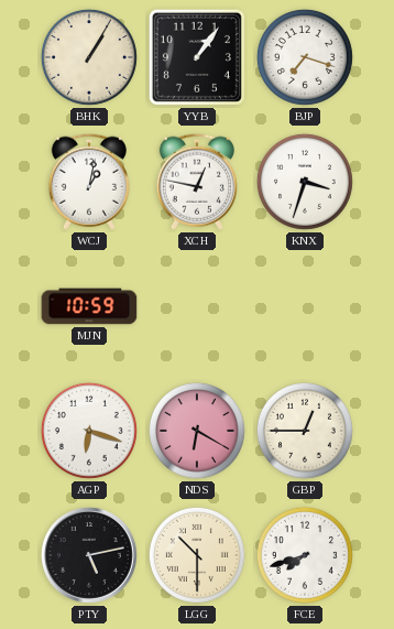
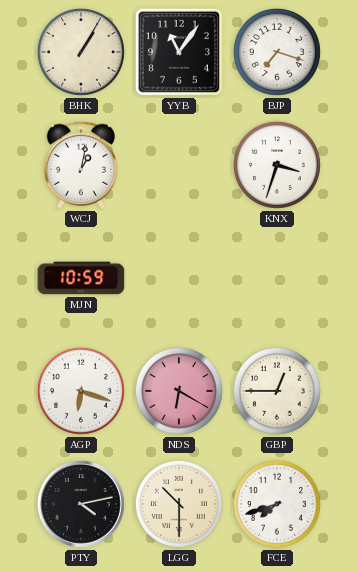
YYB: 1:06 -> 11:06 (179, 52)
XCH: 12:47 -> none (197, 182)
PTY: 5:13 -> 4:13 (81, 504)
